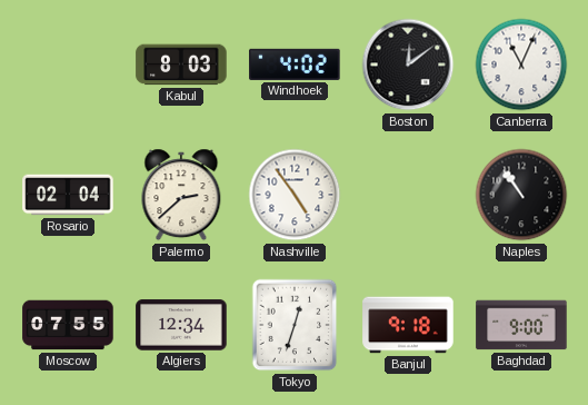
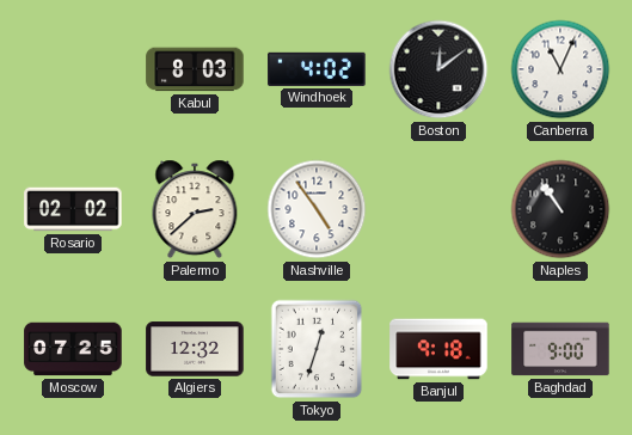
Rosario: 02:04 -> 02:02 (73, 209)
Moscow: 07:55 -> 07:25 (73, 349)
Algiers: 12:34 -> 12:32 (195, 349)
